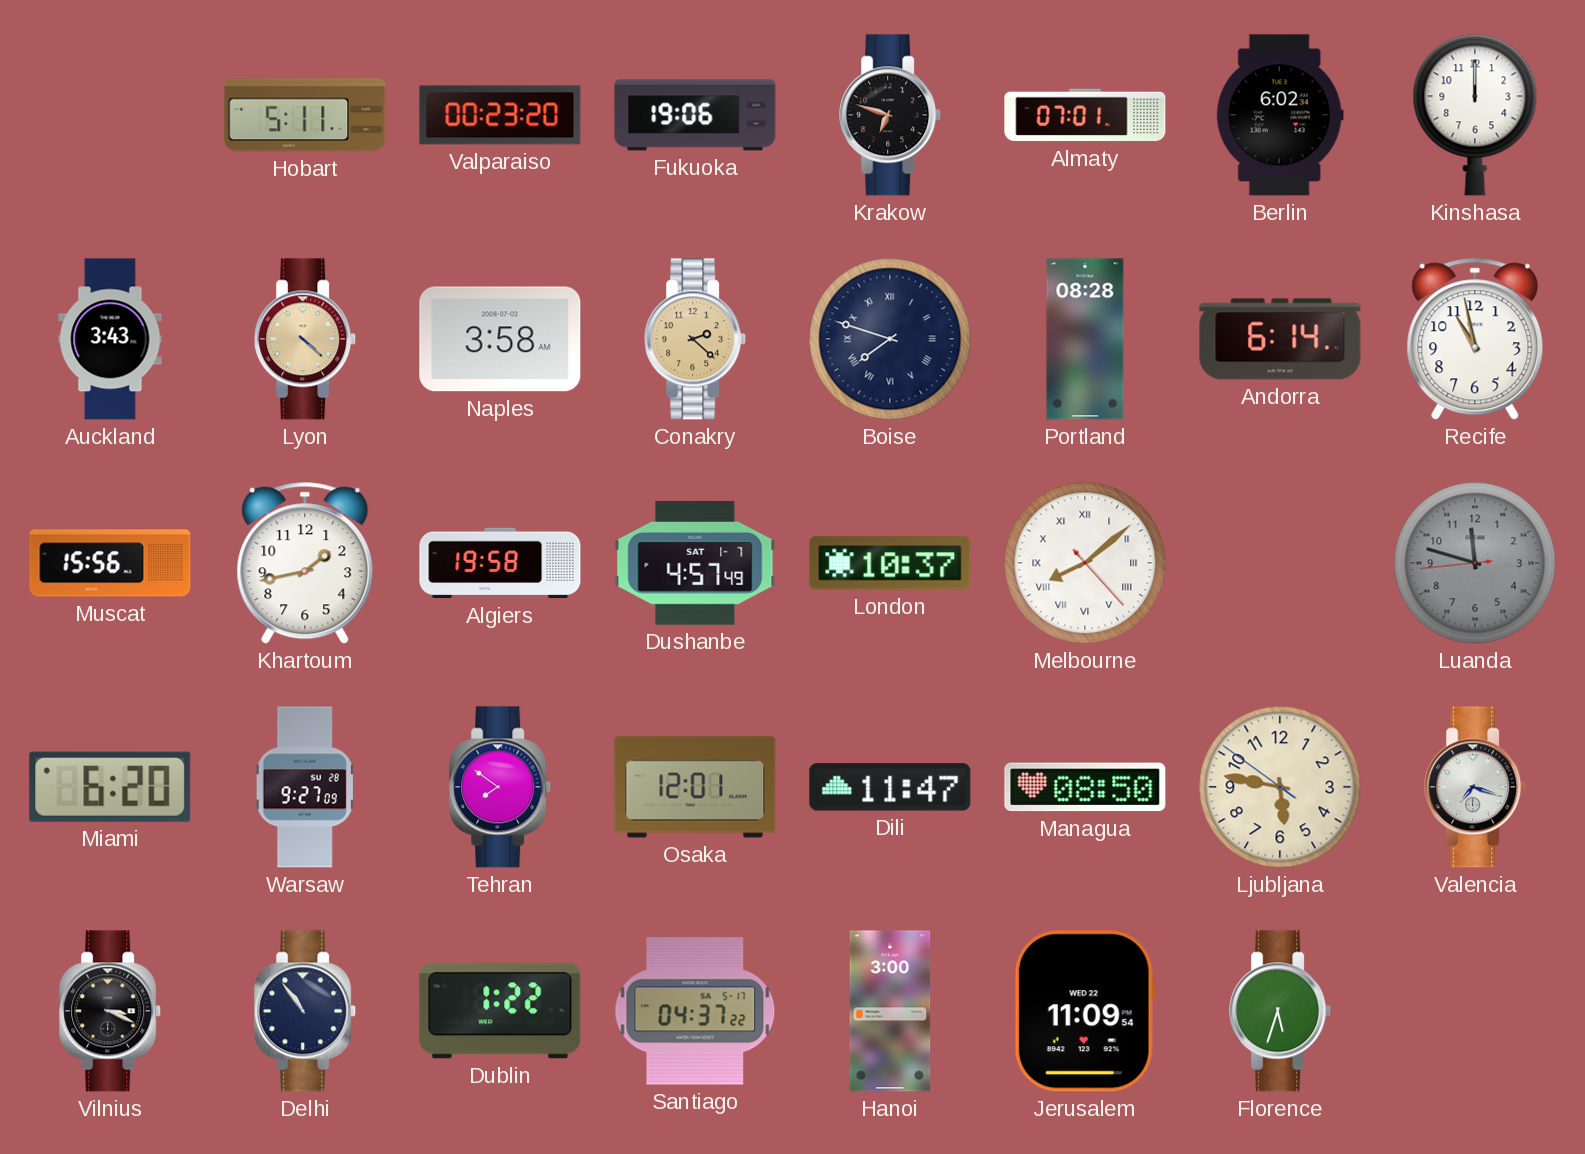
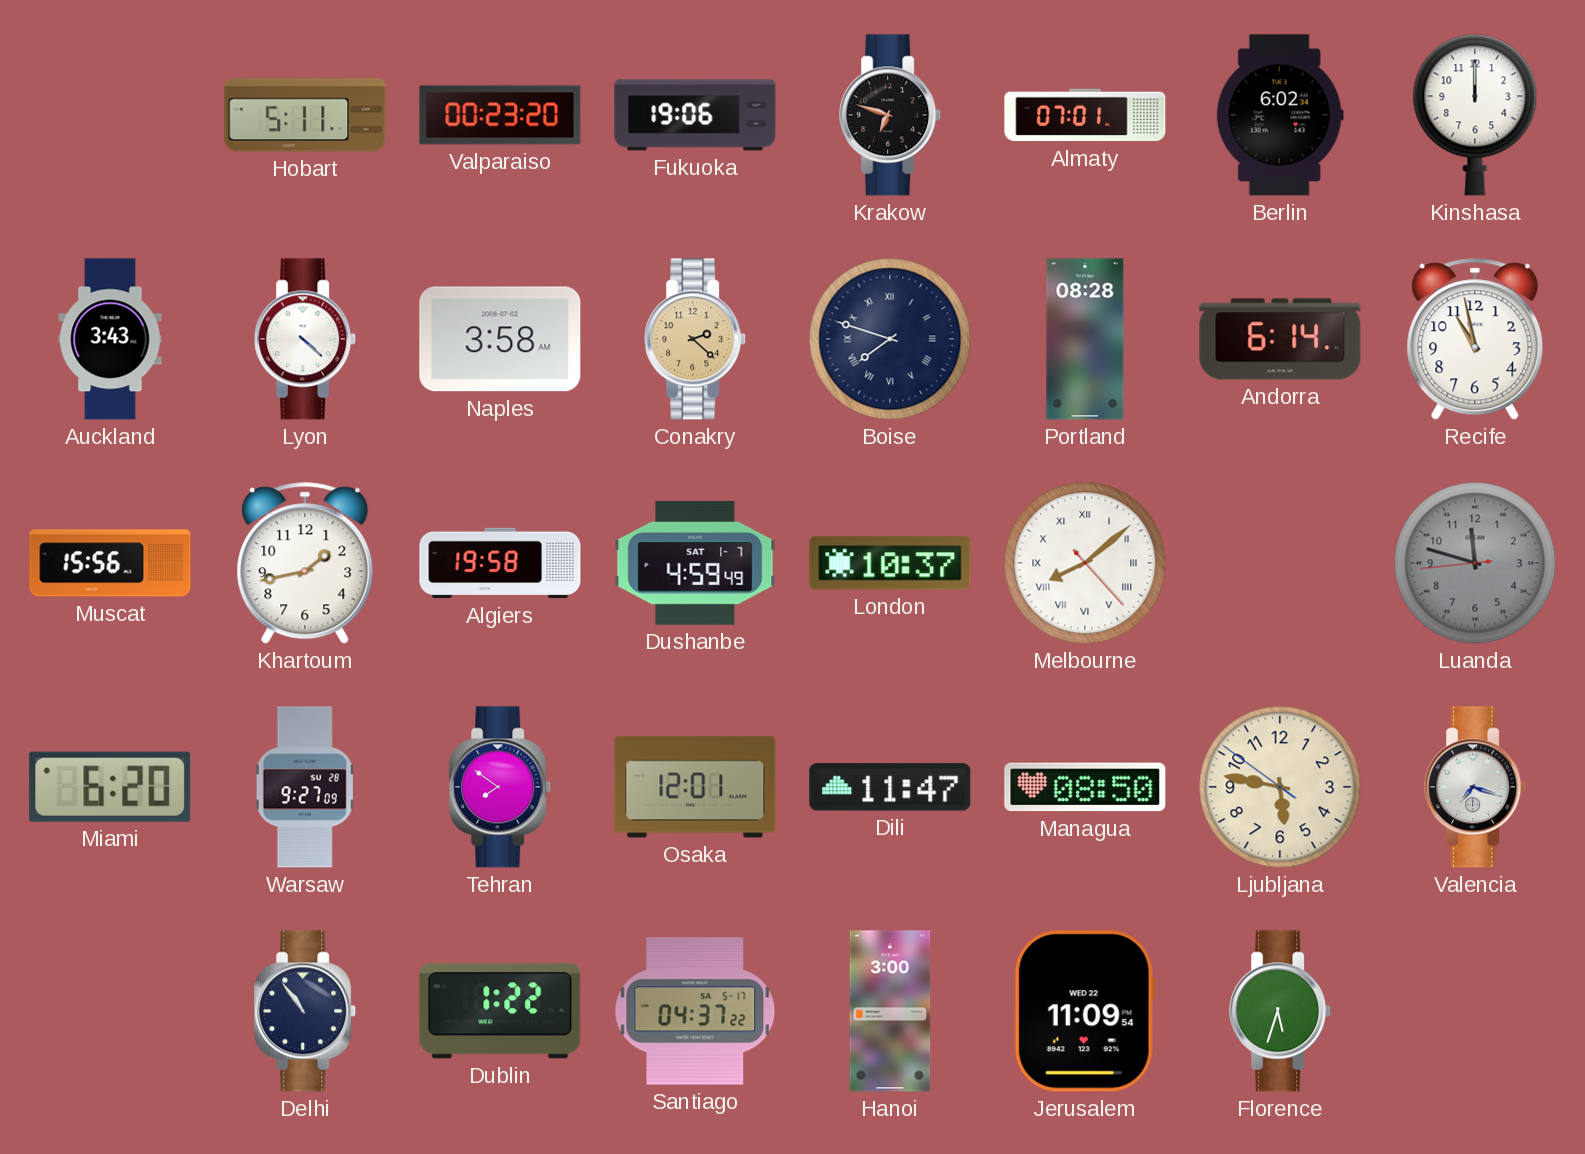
Lyon dial: champagne -> white (306, 339)
Dushanbe: 4:57 -> 4:59 (695, 563)
Vilnius: 3:19 -> none (111, 1011)
